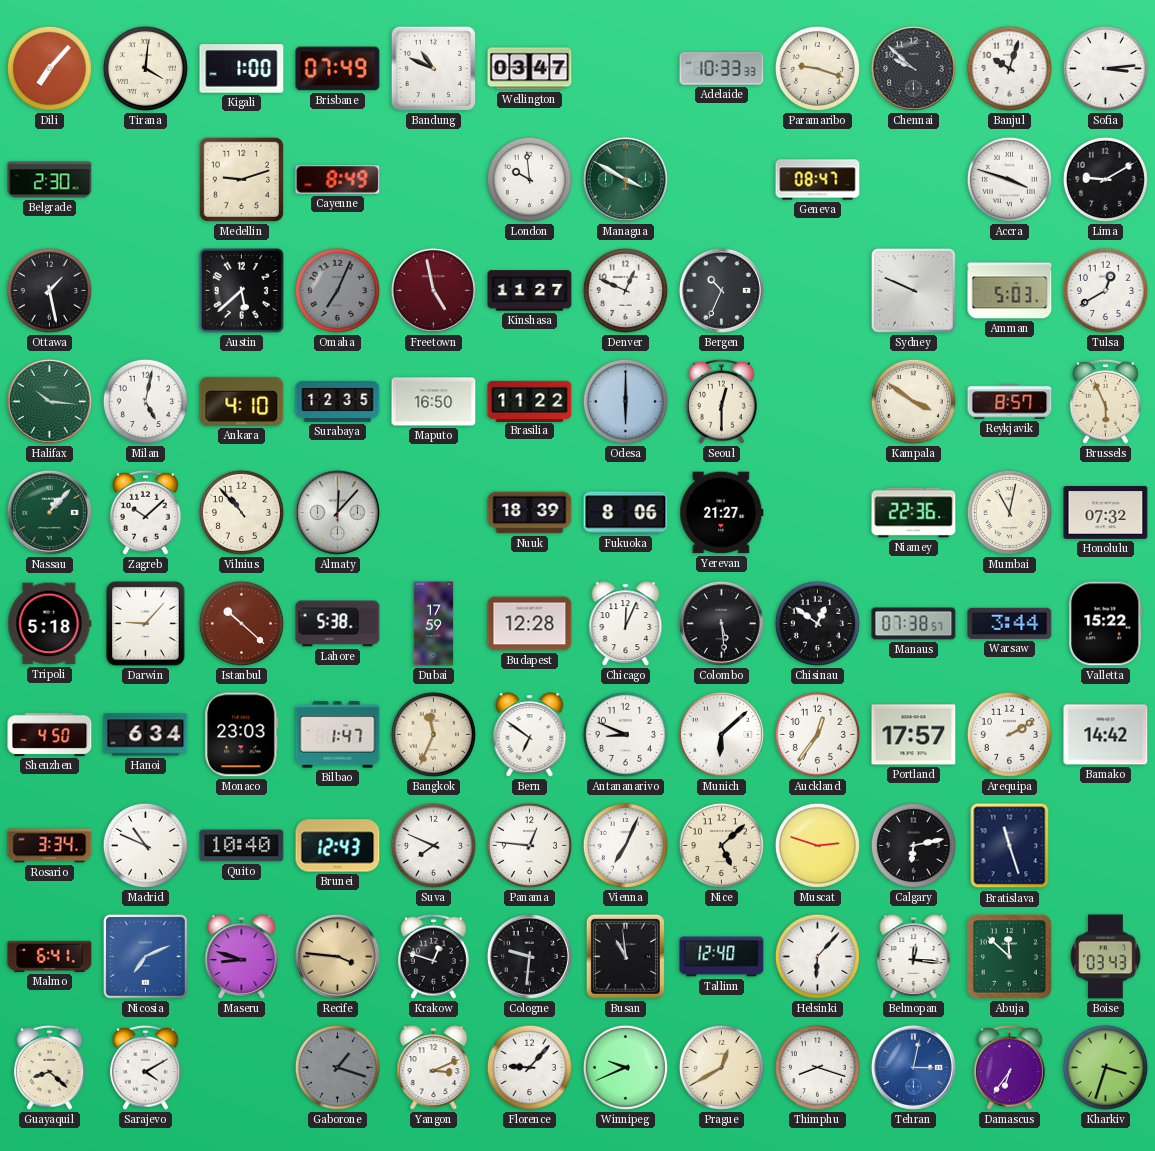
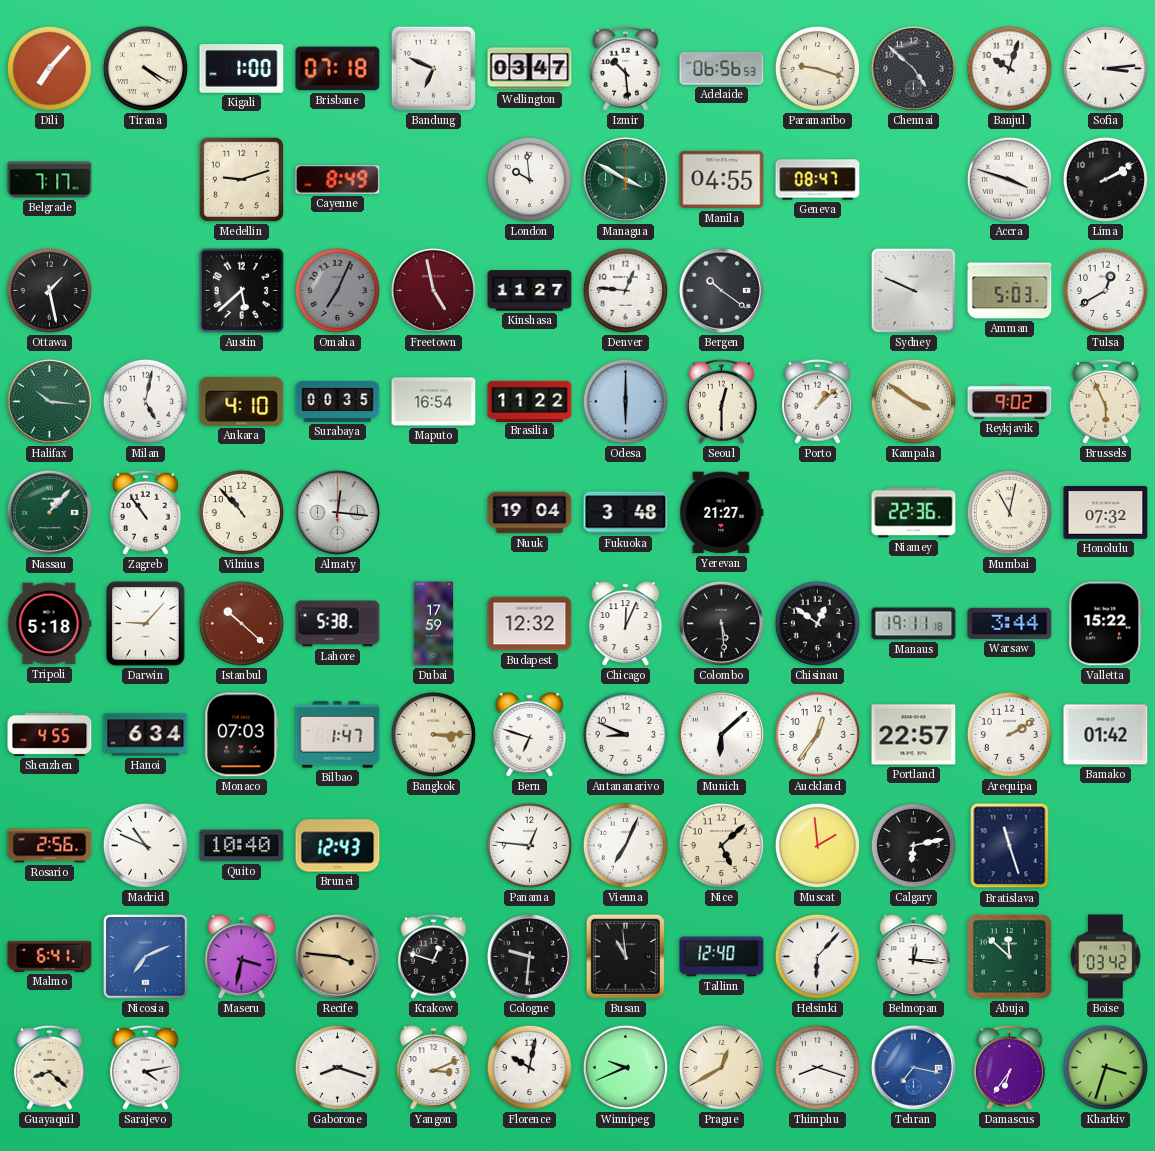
Tirana: 4:01 -> 4:20 (145, 68)
Brisbane: 07:49 -> 07:18 (338, 69)
Bandung: 10:49 -> 6:49 (433, 68)
Izmir: none -> 10:29 (625, 68)
Adelaide: 10:33 -> 06:56 (722, 69)
Chennai: 9:52 -> 4:52 (913, 68)
Belgrade: 2:30 -> 7:17 (50, 180)
Manila: none -> 04:55 (722, 180)
Lima: 9:10 -> 2:10 (1105, 179)
Denver: 12:49 -> 12:46 (625, 290)
Bergen: 10:34 -> 10:21 (721, 290)
Surabaya: 12:35 -> 00:35 (338, 401)
Maputo: 16:50 -> 16:54 (434, 402)
Porto: none -> 1:08 (817, 401)
Reykjavik: 8:57 -> 9:02 (1010, 402)
Zagreb: 10:08 -> 10:54 (145, 512)
Almaty: 12:07 -> 12:16 (337, 512)
Nuuk: 18:39 -> 19:04 (530, 513)
Fukuoka: 8:06 -> 3:48 (626, 513)
Budapest: 12:28 -> 12:32 (530, 624)
Manaus: 07:38 -> 19:11 (914, 624)
Shenzhen: 4:50 -> 4:55 (50, 734)
Monaco: 23:03 -> 07:03 (242, 735)
Bangkok: 11:34 -> 3:15 (433, 734)
Bern: 6:51 -> 6:48 (530, 735)
Portland: 17:57 -> 22:57 (914, 735)
Bamako: 14:42 -> 01:42 (1106, 735)
Rosario: 3:34 -> 2:56 (50, 846)
Suva: 7:49 -> none (433, 845)
Muscat: 2:48 -> 1:59 (817, 845)
Maseru: 8:48 -> 3:32 (242, 957)
Boise: 03:43 -> 03:42 (1106, 957)
Sarajevo: 4:10 -> 4:13 (145, 1067)
Gaborone: 1:18 -> 8:18 (337, 1067)
Gaborone dial: grey -> white (337, 1067)
Florence: 9:07 -> 10:02 (529, 1067)
Tehran: 3:02 -> 7:17 (913, 1067)
